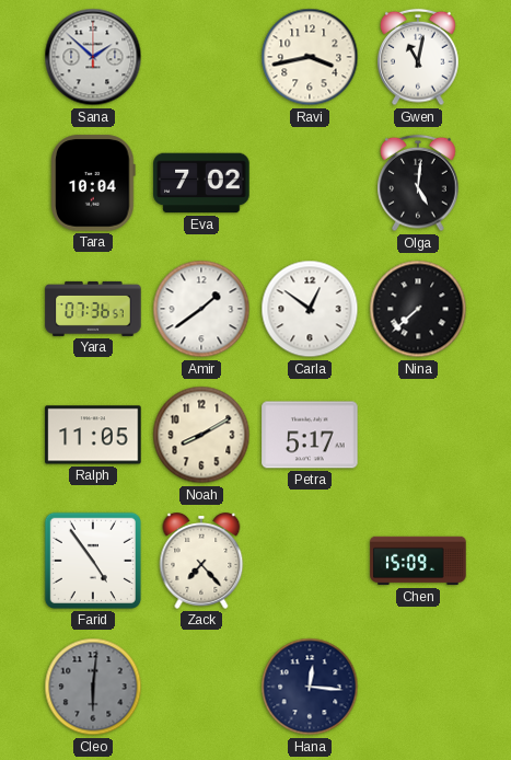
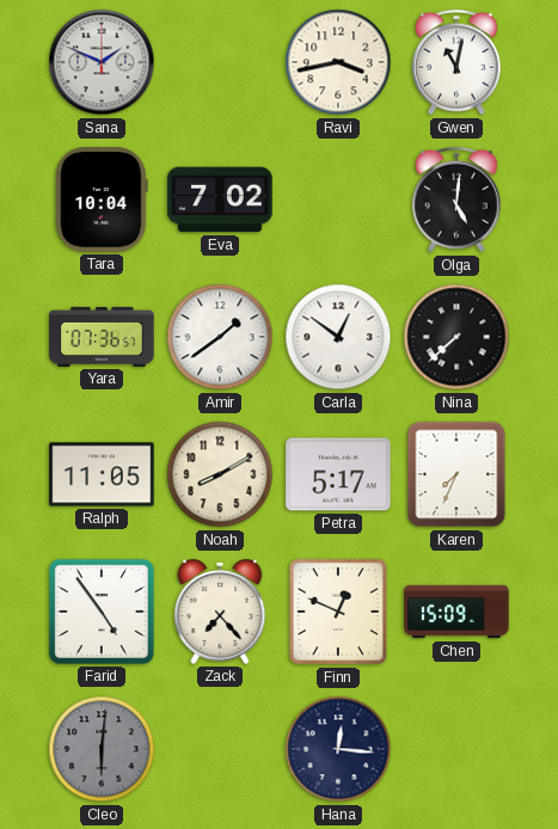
Sana: 1:52 -> 1:49 (102, 62)
Karen: none -> 7:34 (456, 474)
Finn: none -> 12:49 (338, 612)
